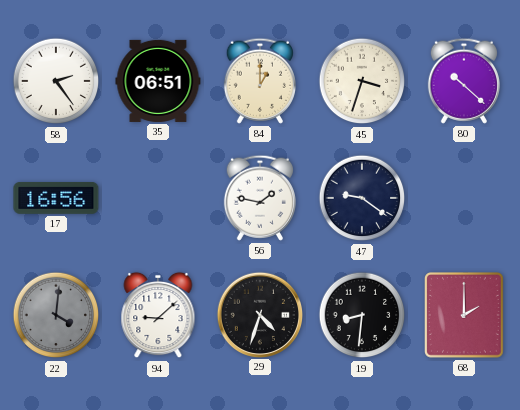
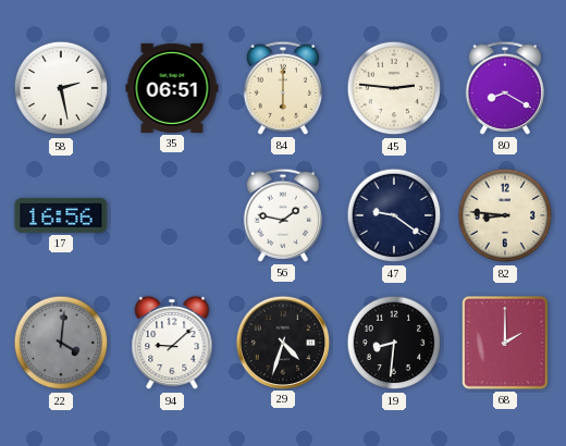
58: 2:24 -> 2:28 (61, 88)
84: 1:00 -> 6:00 (283, 88)
45: 3:33 -> 2:46 (394, 88)
80: 10:22 -> 8:20 (505, 88)
82: none -> 8:46 (505, 215)
